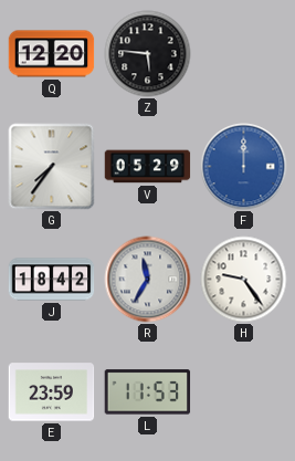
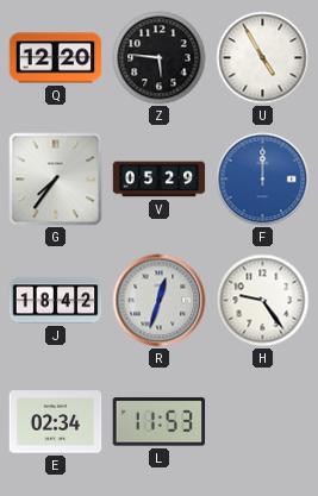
U: none -> 4:55 (263, 58)
R: 11:35 -> 12:33 (160, 301)
E: 23:59 -> 02:34 (56, 422)
